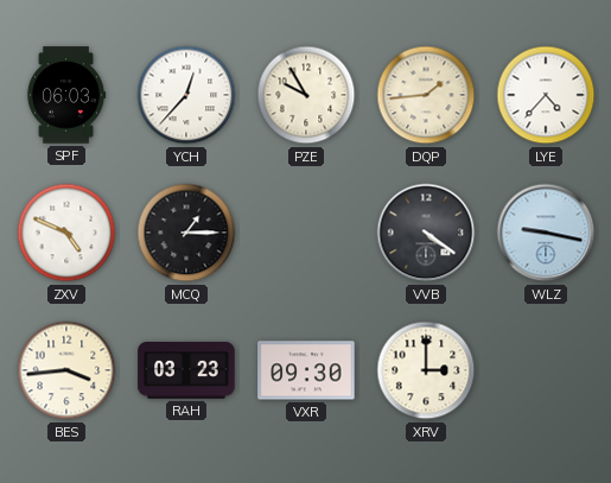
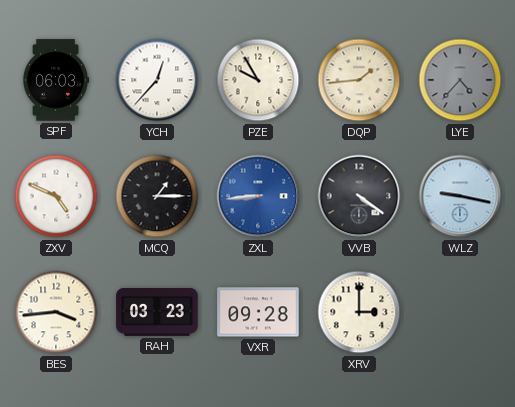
LYE dial: white -> grey (460, 80)
ZXL: none -> 8:44 (258, 196)
VXR: 09:30 -> 09:28 (258, 312)
